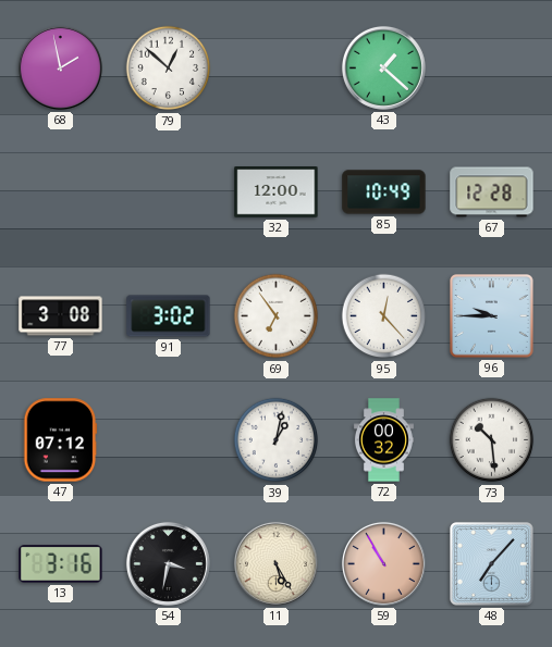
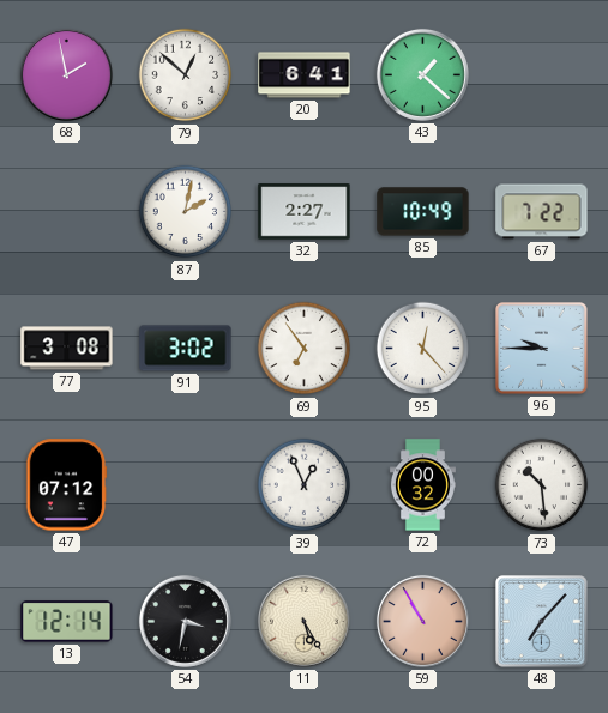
20: none -> 6:41 (305, 75)
87: none -> 2:02 (186, 212)
32: 12:00 -> 2:27 (305, 212)
67: 12:28 -> 7:22 (542, 212)
39: 1:02 -> 12:56 (305, 485)
13: 3:16 -> 12:14 (67, 622)
